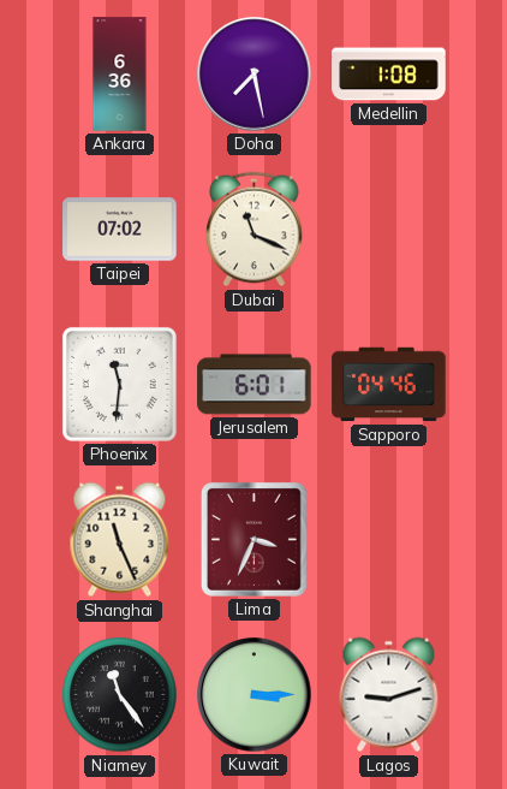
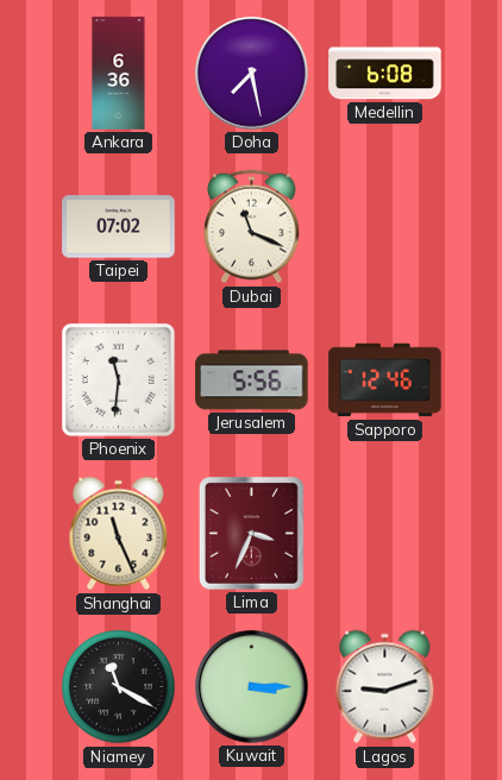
Medellin: 1:08 -> 6:08 (385, 74)
Jerusalem: 6:01 -> 5:56 (252, 380)
Sapporo: 04:46 -> 12:46 (385, 380)
Niamey: 11:24 -> 11:20 (119, 687)
